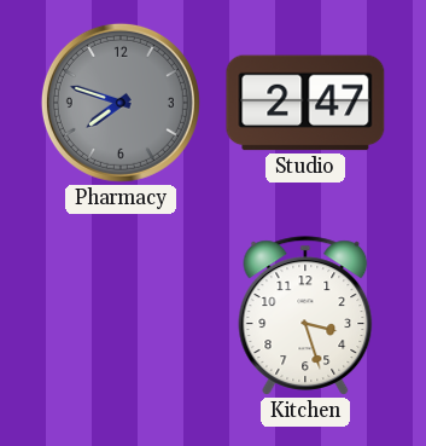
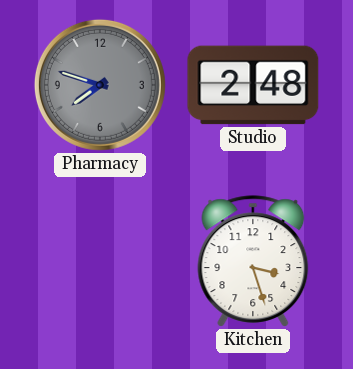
Studio: 2:47 -> 2:48 (253, 85)
